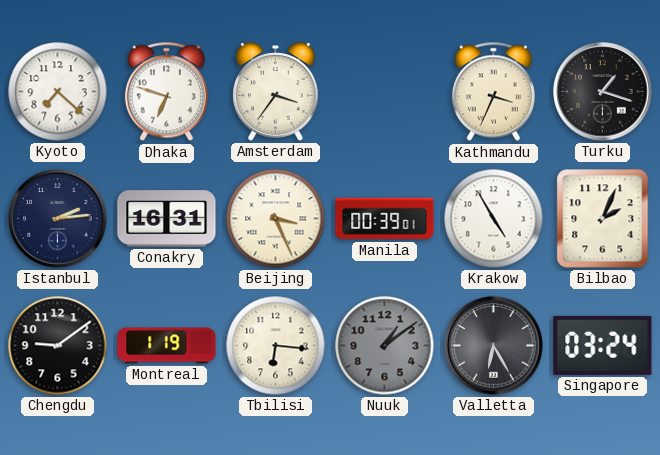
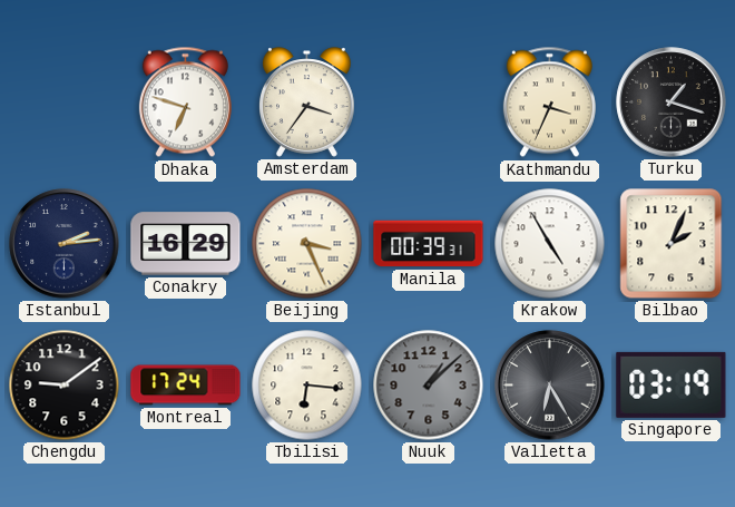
Kyoto: 7:22 -> none (58, 92)
Conakry: 16:31 -> 16:29 (186, 244)
Manila: 00:39:01 -> 00:39:31 (429, 244)
Montreal: 1:19 -> 17:24 (186, 386)
Nuuk: 1:09 -> 1:08 (429, 386)
Singapore: 03:24 -> 03:19 (672, 384)
